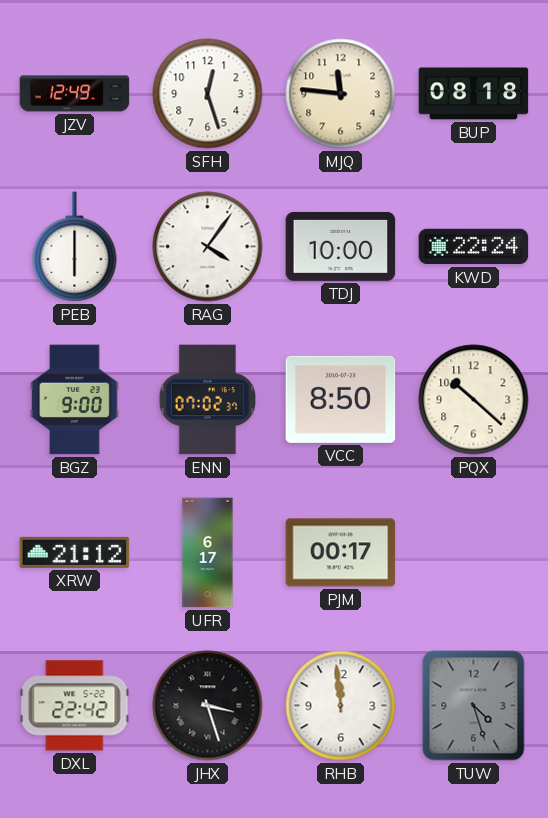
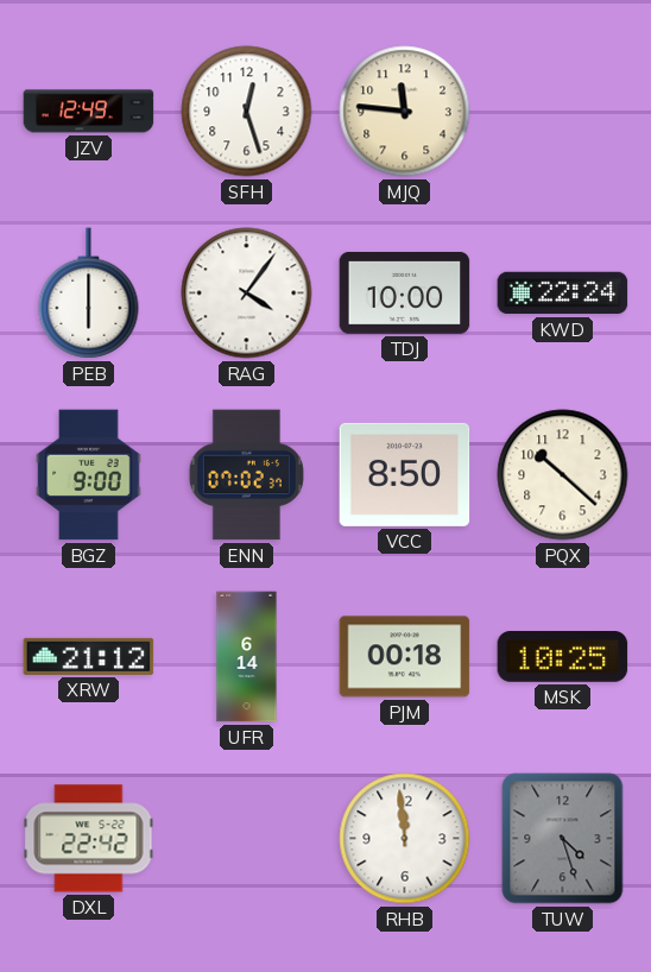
BUP: 08:18 -> none (474, 94)
UFR: 6:17 -> 6:14 (247, 657)
PJM: 00:17 -> 00:18 (405, 657)
MSK: none -> 10:25 (563, 657)
JHX: 3:27 -> none (208, 706)
